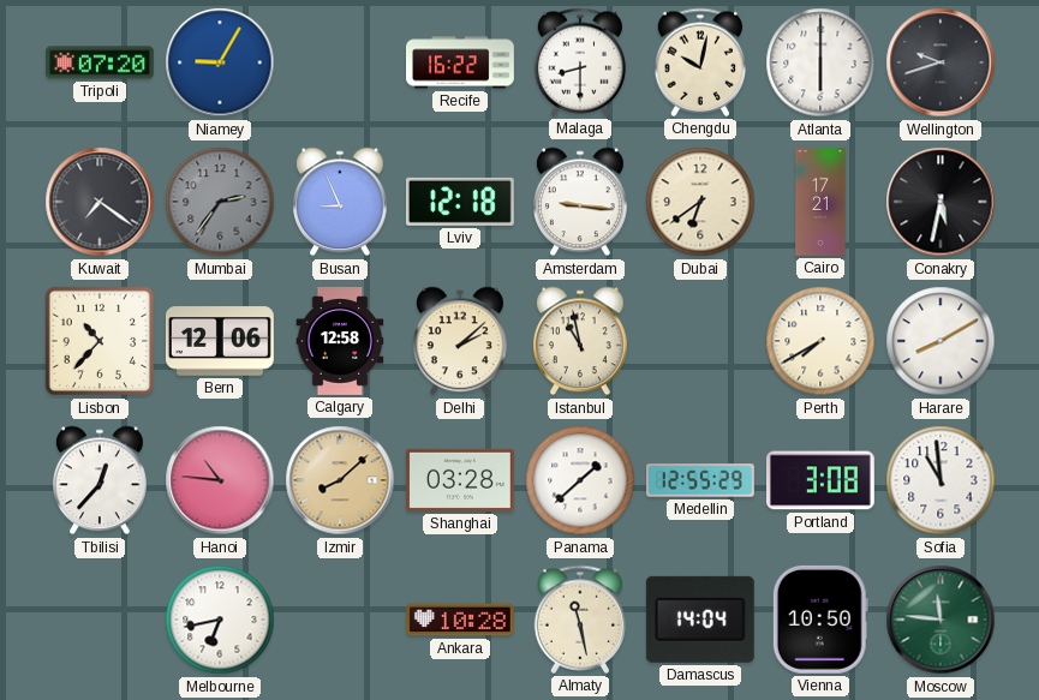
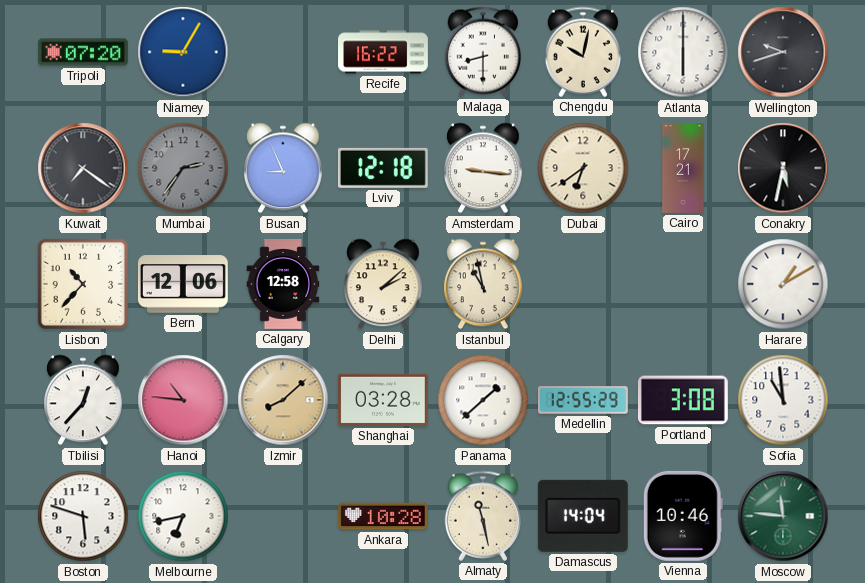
Perth: 7:40 -> none (820, 341)
Harare: 8:10 -> 1:10 (783, 284)
Boston: none -> 5:48 (83, 516)
Vienna: 10:50 -> 10:46 (683, 516)
